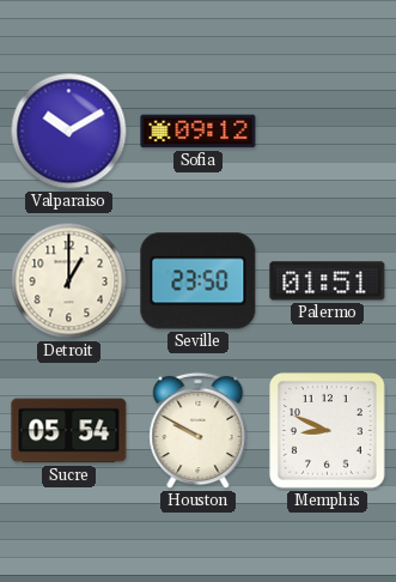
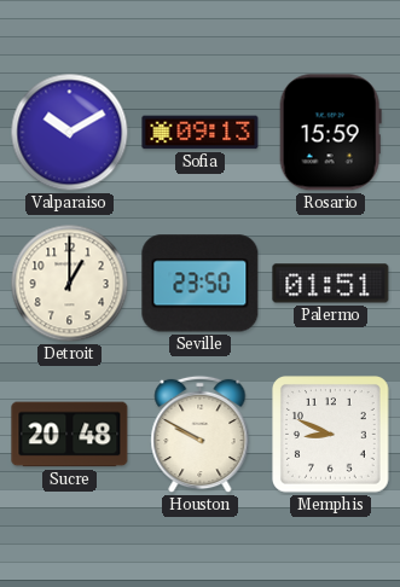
Sofia: 09:12 -> 09:13 (201, 133)
Rosario: none -> 15:59 (330, 133)
Sucre: 05:54 -> 20:48 (70, 435)
